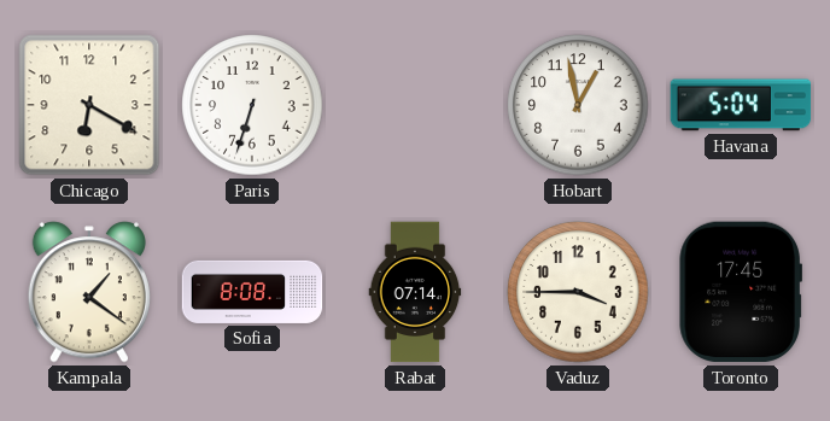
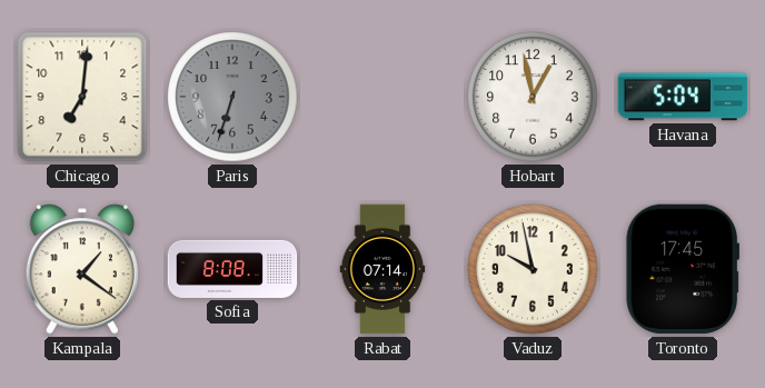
Chicago: 6:20 -> 7:01 (82, 97)
Paris dial: white -> grey (232, 97)
Vaduz: 3:45 -> 9:58 (533, 269)
